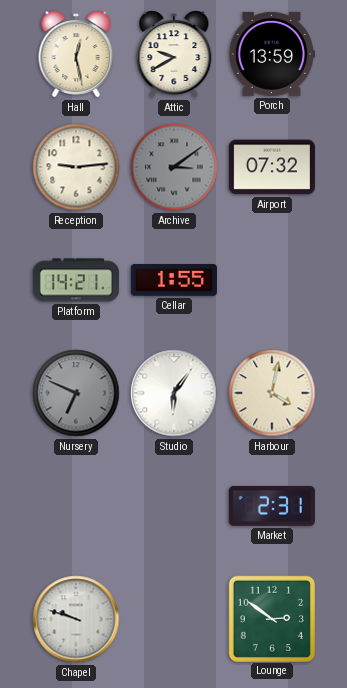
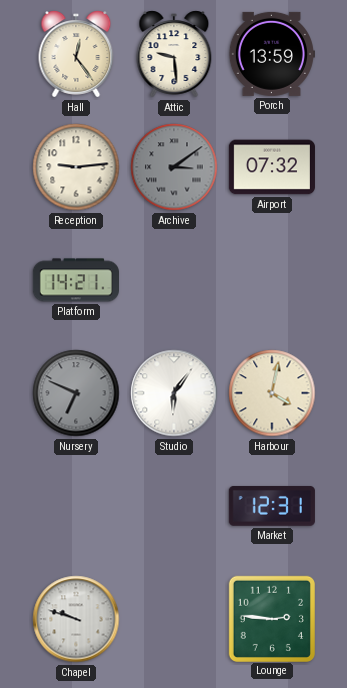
Hall: 12:28 -> 12:24 (76, 54)
Attic: 9:40 -> 9:29 (174, 54)
Cellar: 1:55 -> none (174, 280)
Market: 2:31 -> 12:31 (272, 506)
Lounge: 2:51 -> 2:46 (271, 618)
